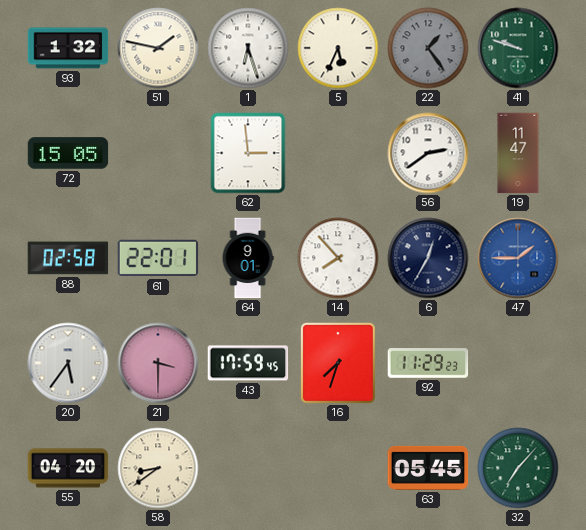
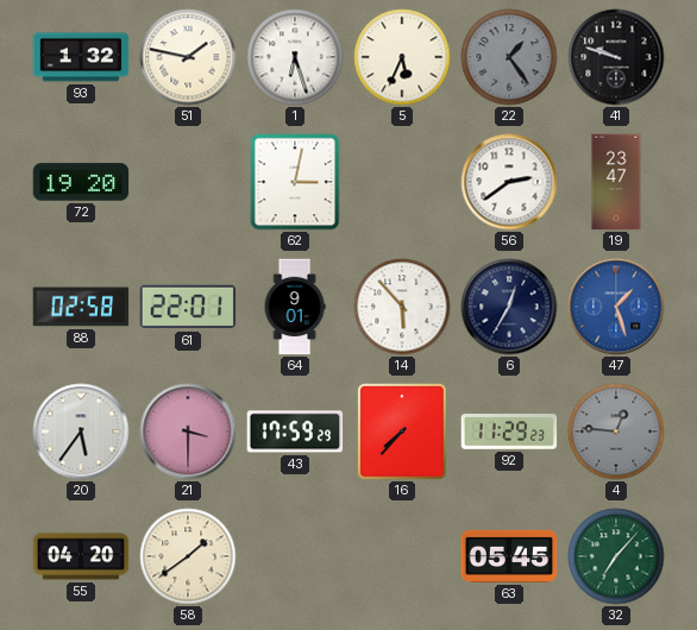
41 dial: green -> black (616, 57)
72: 15:05 -> 19:20 (81, 182)
62: 2:59 -> 3:02 (295, 182)
19: 11:47 -> 23:47 (616, 182)
14: 7:53 -> 5:53 (402, 307)
47: 1:45 -> 1:27 (616, 307)
43: 17:59:45 -> 17:59:29 (295, 431)
16: 7:33 -> 7:37 (402, 431)
4: none -> 12:46 (616, 431)
58: 8:39 -> 1:39 (188, 556)
